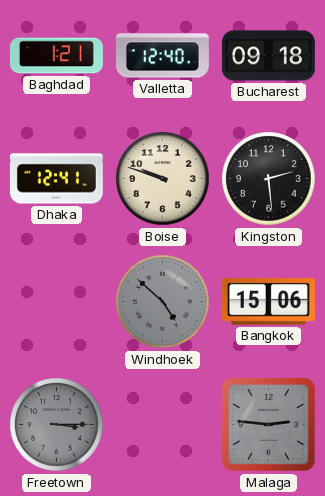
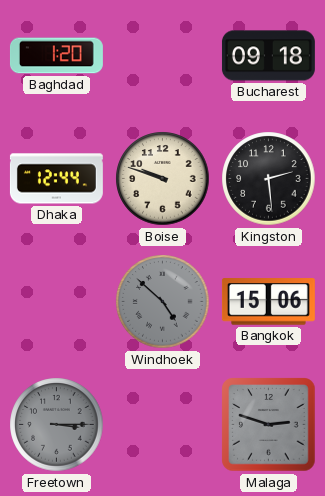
Baghdad: 1:21 -> 1:20 (56, 56)
Valletta: 12:40 -> none (162, 56)
Dhaka: 12:41 -> 12:44 (56, 179)
Malaga: 2:46 -> 2:48 (269, 425)
